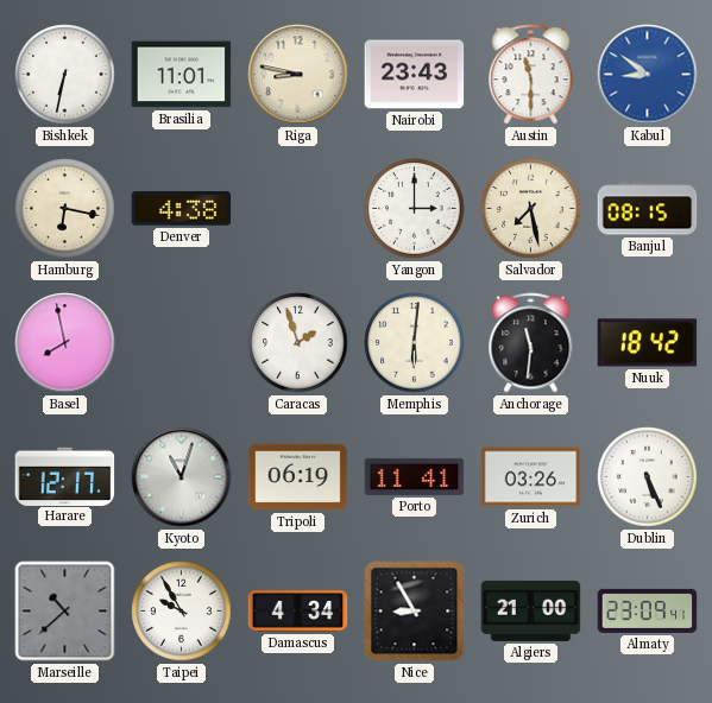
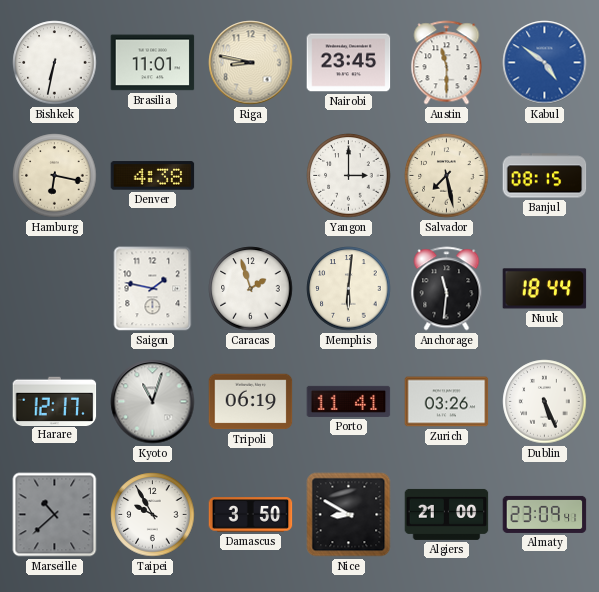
Nairobi: 23:43 -> 23:45 (349, 63)
Kabul: 8:51 -> 4:51 (545, 63)
Basel: 7:58 -> none (65, 343)
Saigon: none -> 1:47 (153, 289)
Nuuk: 18:42 -> 18:44 (545, 289)
Damascus: 4:34 -> 3:50 (251, 515)
Nice: 8:55 -> 8:50 (349, 515)
